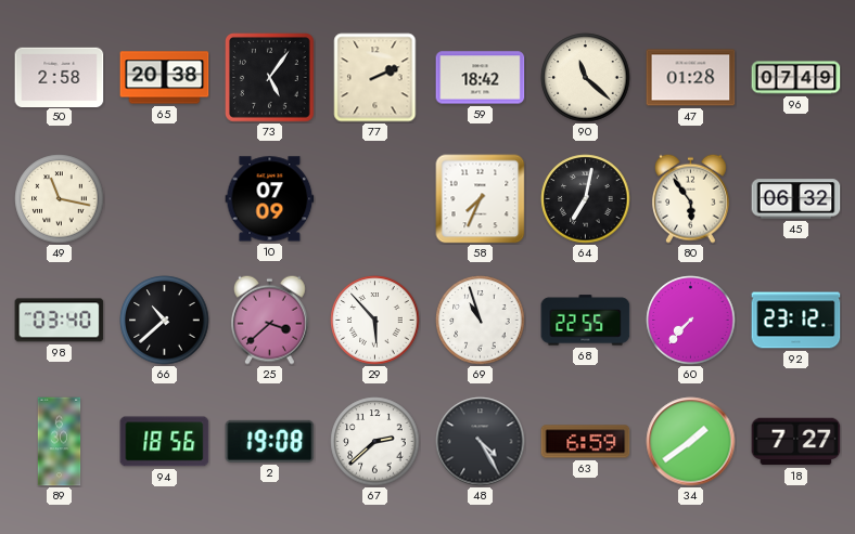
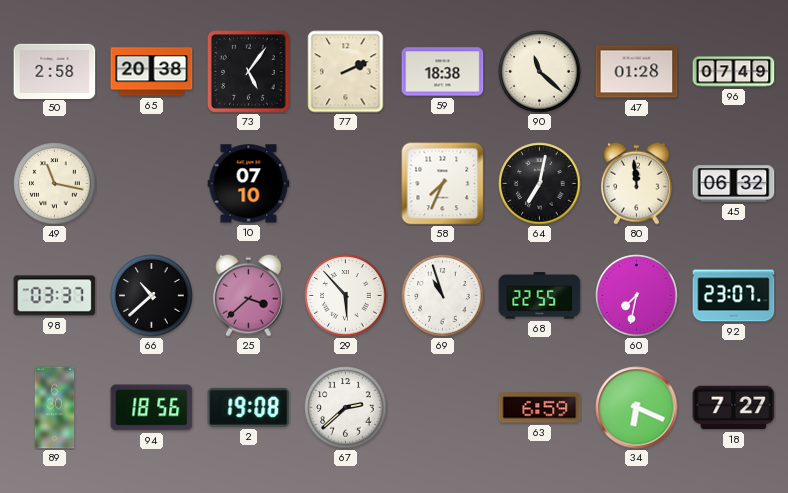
59: 18:42 -> 18:38 (443, 72)
10: 07:09 -> 07:10 (249, 184)
80: 5:54 -> 11:59 (636, 183)
98: 03:40 -> 03:37 (55, 296)
60: 7:37 -> 7:32 (637, 296)
92: 23:12 -> 23:07 (734, 296)
48: 4:25 -> none (481, 442)
34: 1:39 -> 6:19 (637, 408)
